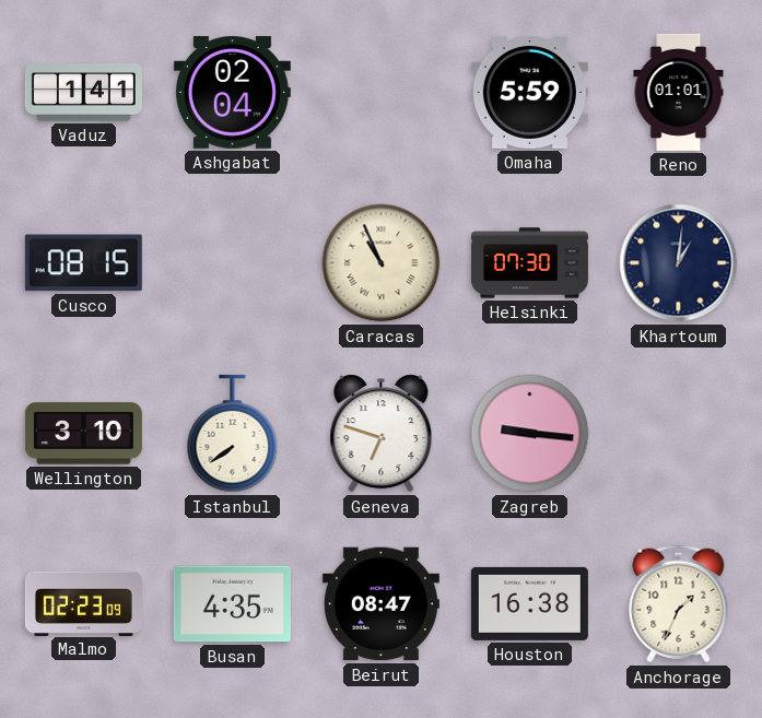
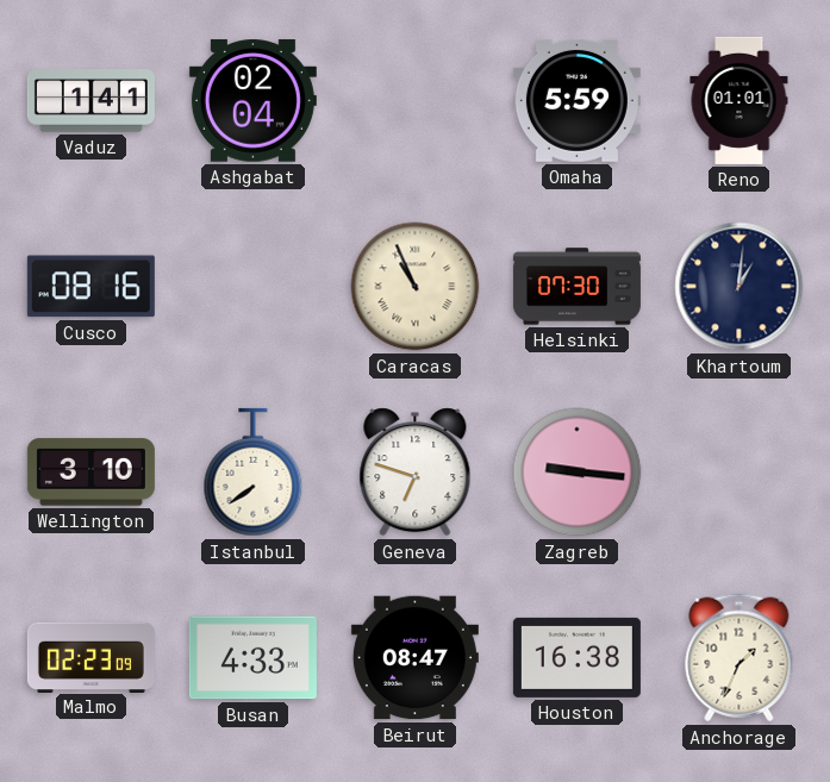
Cusco: 08:15 -> 08:16 (91, 287)
Busan: 4:35 -> 4:33 (252, 658)
